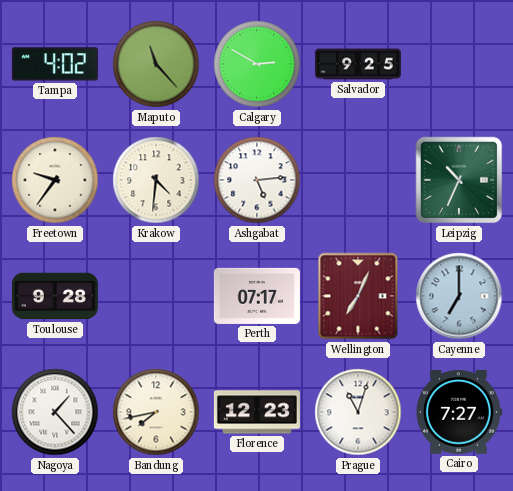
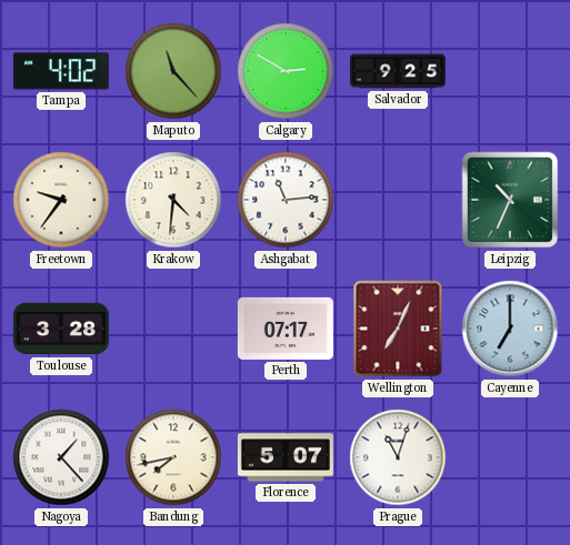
Ashgabat: 5:14 -> 11:14 (286, 200)
Toulouse: 9:28 -> 3:28 (61, 329)
Florence: 12:23 -> 5:07 (286, 457)
Cairo: 7:27 -> none (458, 413)
